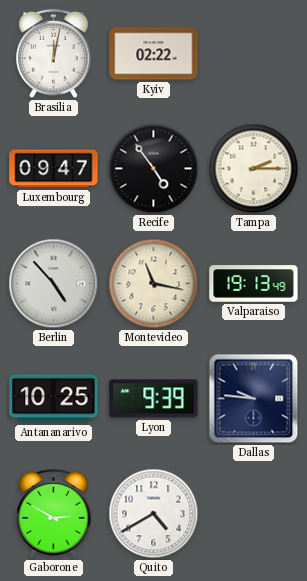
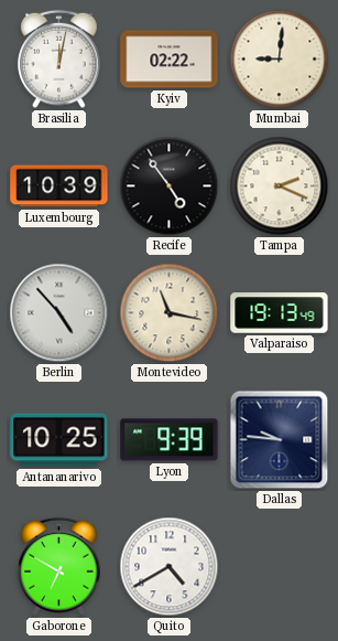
Mumbai: none -> 9:01 (280, 60)
Luxembourg: 09:47 -> 10:39 (59, 186)
Tampa: 2:15 -> 2:19 (280, 186)
Gaborone: 2:50 -> 6:50 (59, 567)
